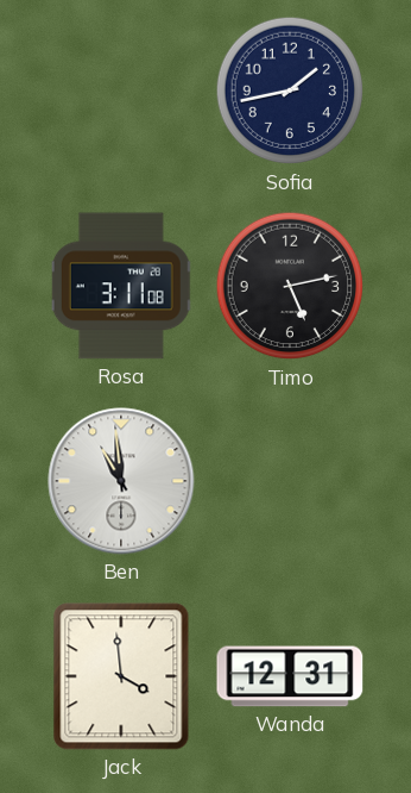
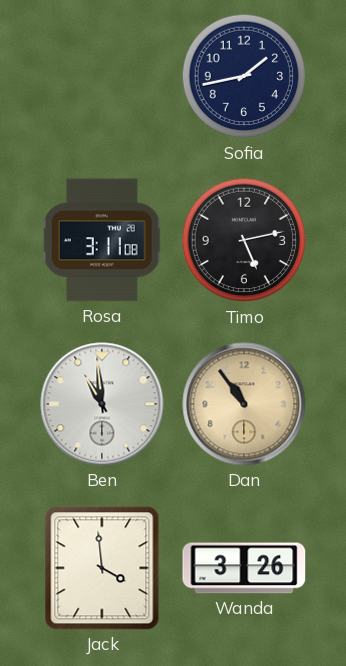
Dan: none -> 10:54 (244, 404)
Wanda: 12:31 -> 3:26 (244, 568)
